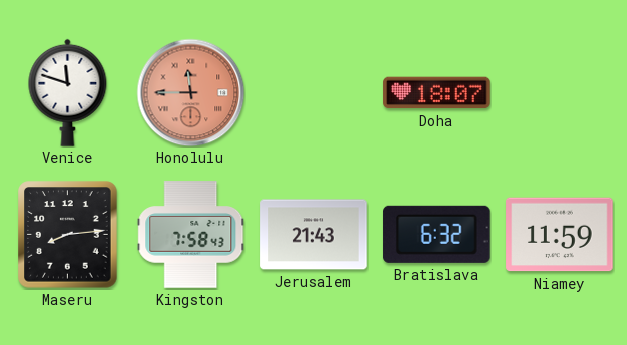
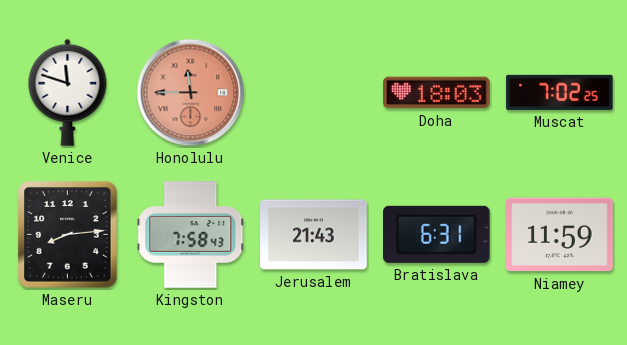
Doha: 18:07 -> 18:03 (437, 93)
Muscat: none -> 7:02 (560, 92)
Bratislava: 6:32 -> 6:31 (437, 234)
